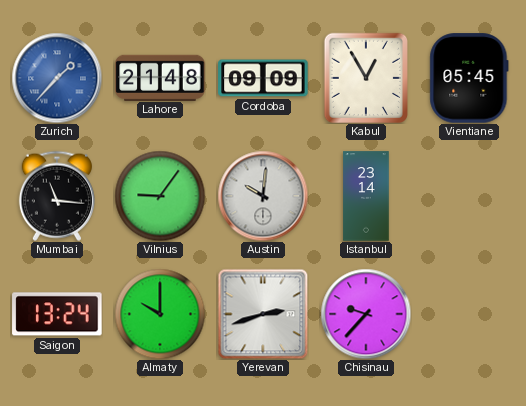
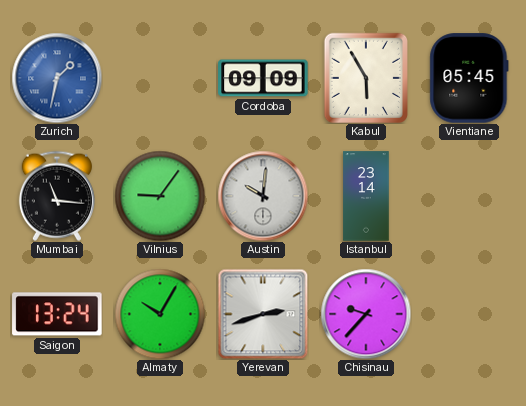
Zurich: 1:37 -> 1:32 (57, 78)
Lahore: 21:48 -> none (160, 77)
Kabul: 12:55 -> 5:55 (365, 77)
Almaty: 10:00 -> 10:05 (160, 314)
